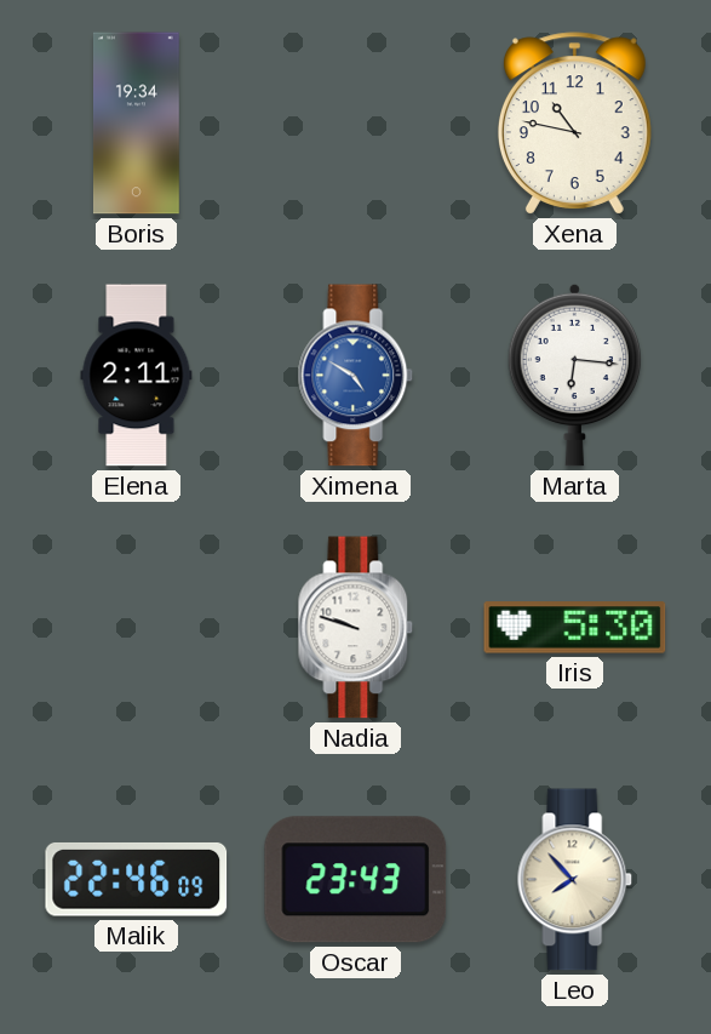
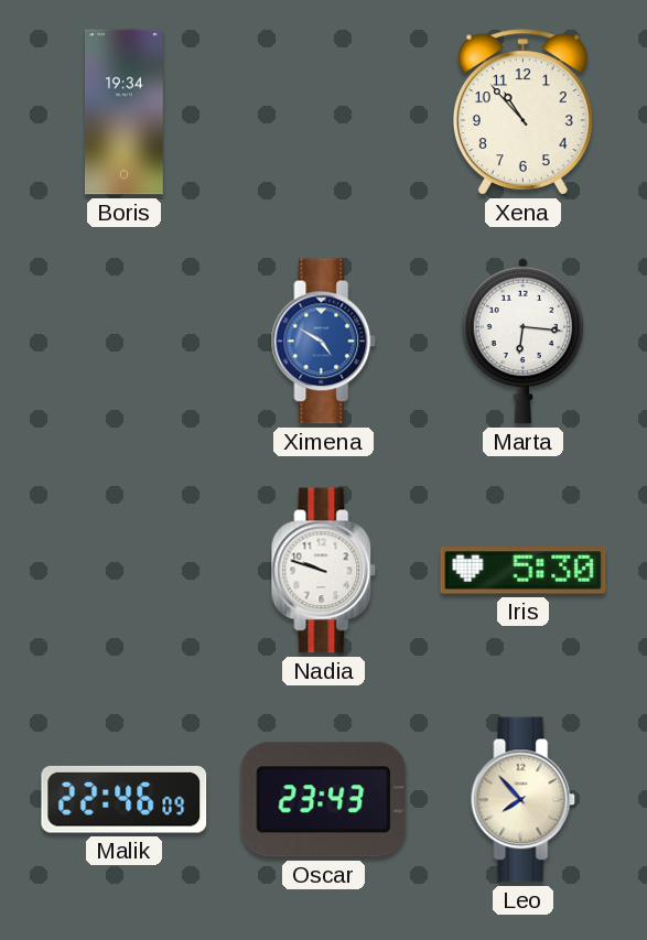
Xena: 10:47 -> 10:53 (522, 112)
Elena: 2:11 -> none (137, 376)
